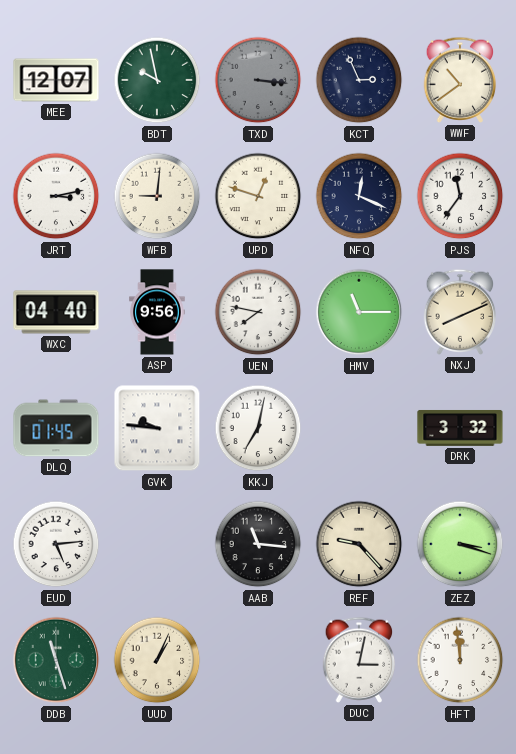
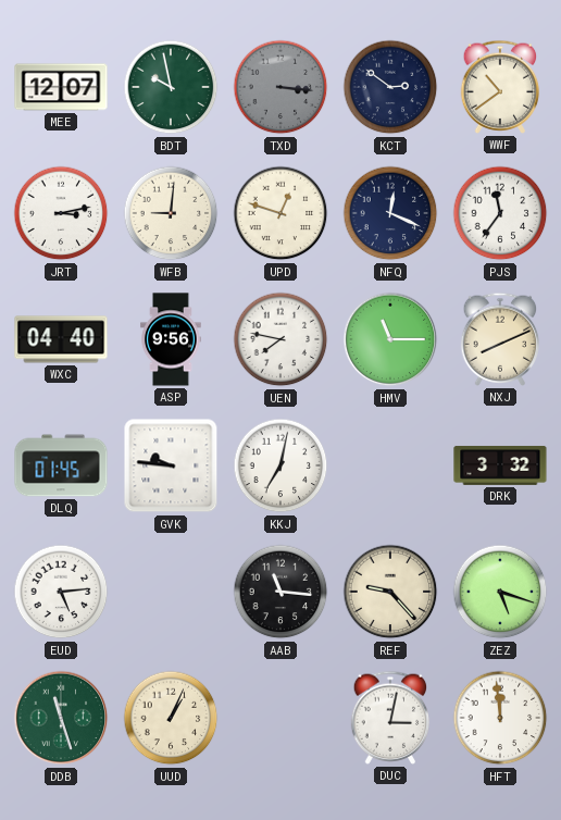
KCT: 2:56 -> 2:51 (390, 87)
ZEZ: 3:18 -> 5:18 (500, 592)
